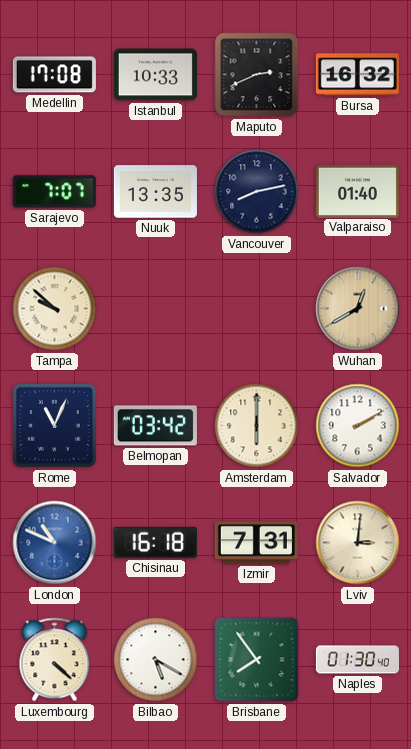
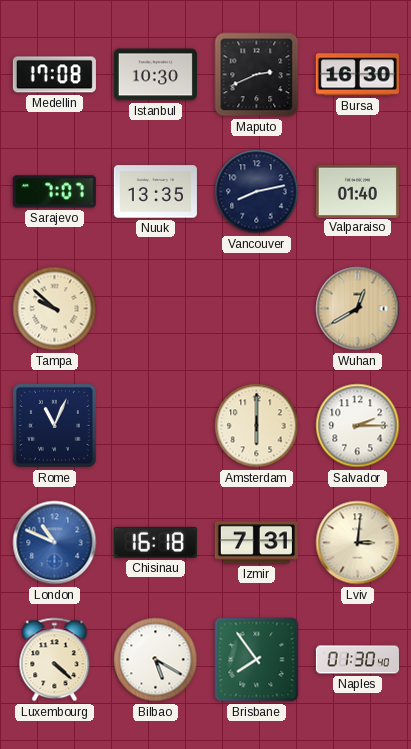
Istanbul: 10:33 -> 10:30 (155, 75)
Bursa: 16:32 -> 16:30 (357, 75)
Belmopan: 03:42 -> none (155, 426)
Salvador: 2:10 -> 2:15 (358, 426)
